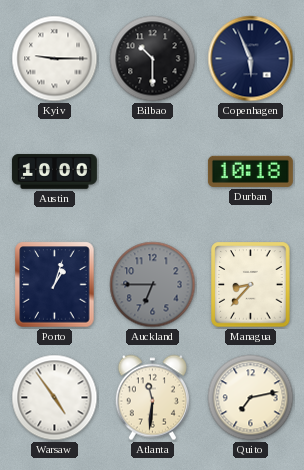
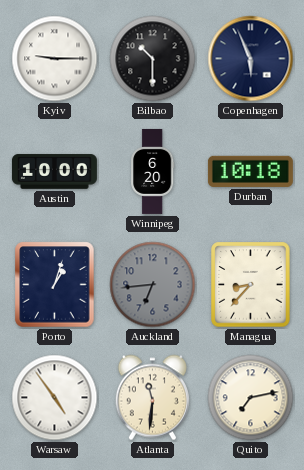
Winnipeg: none -> 6:20 (153, 171)
Auckland: 6:45 -> 6:44 (153, 285)
